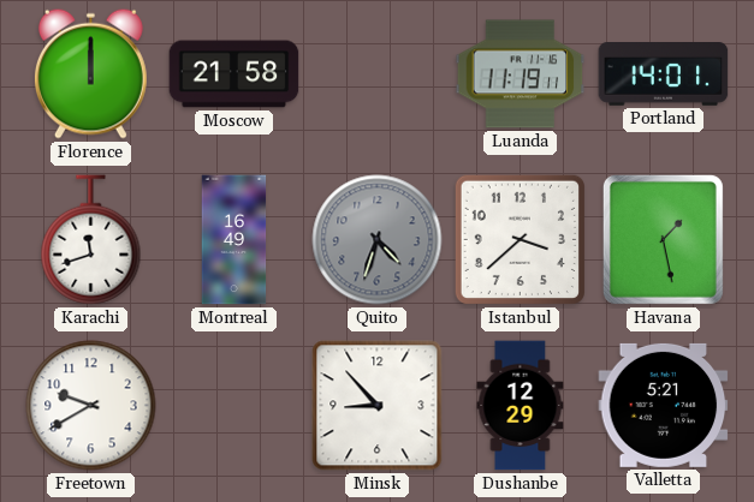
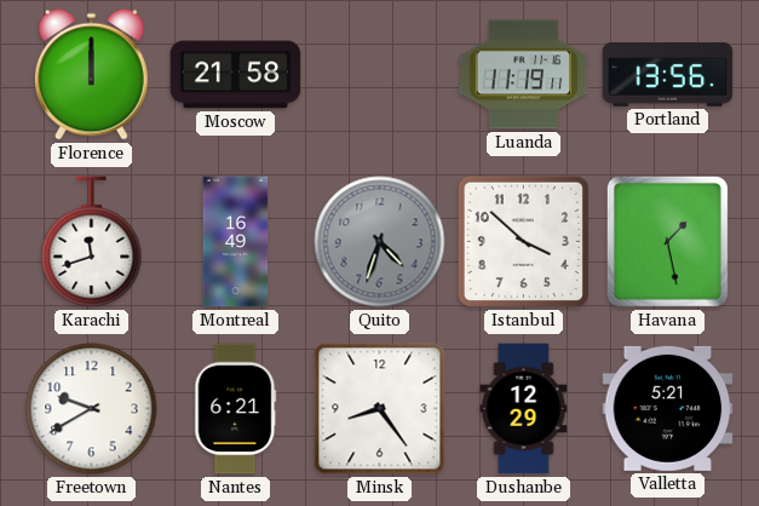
Portland: 14:01 -> 13:56 (668, 75)
Istanbul: 3:38 -> 3:52 (523, 241)
Nantes: none -> 6:21 (236, 409)
Minsk: 8:53 -> 8:24 (380, 409)
